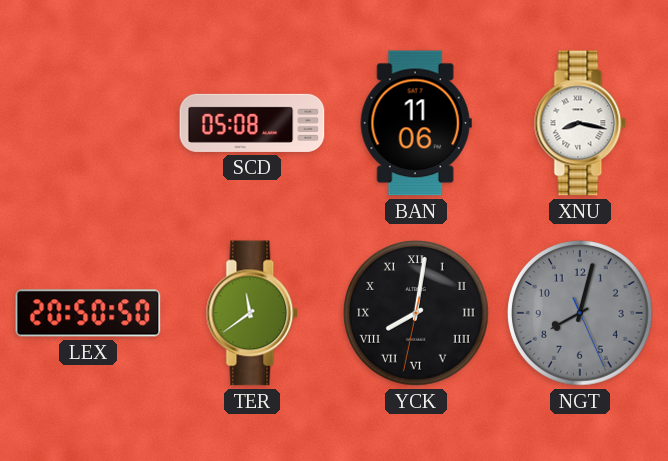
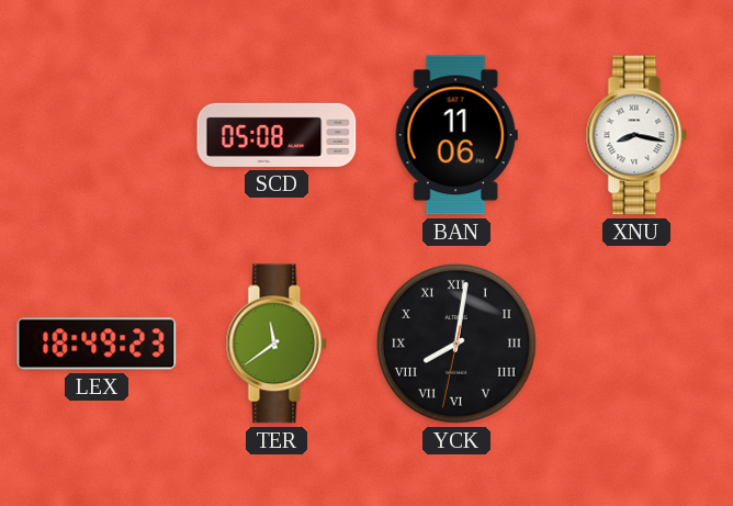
LEX: 20:50 -> 18:49 (97, 344)
NGT: 8:02 -> none (581, 314)
